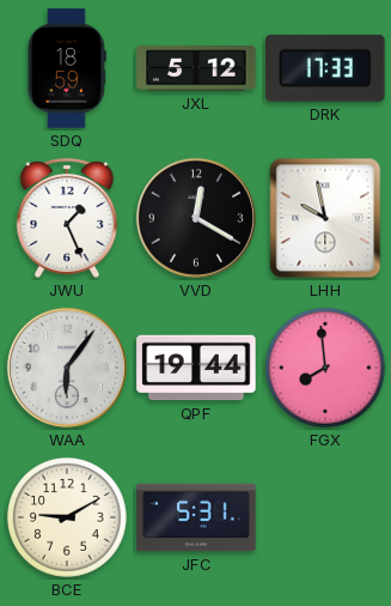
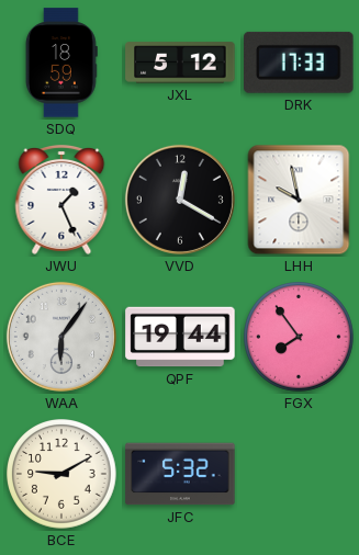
FGX: 7:59 -> 7:54 (300, 338)
JFC: 5:31 -> 5:32 (180, 474)
